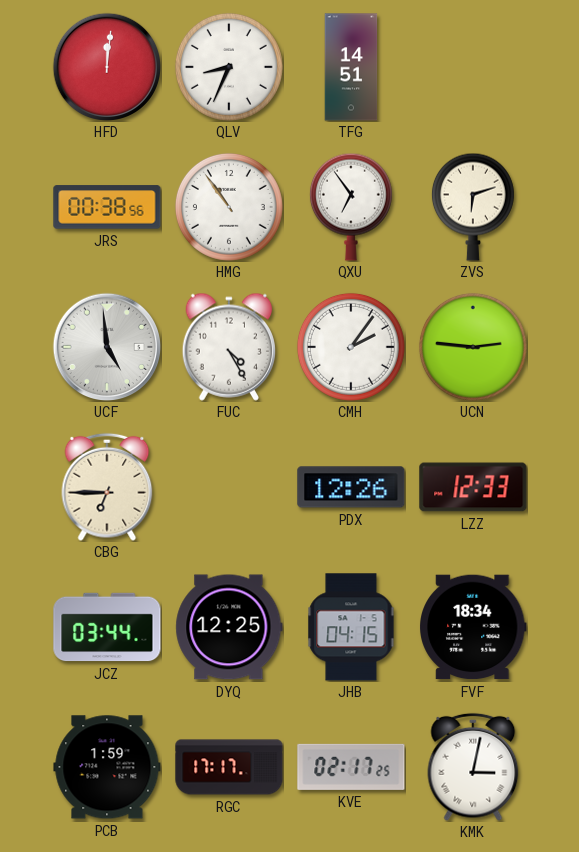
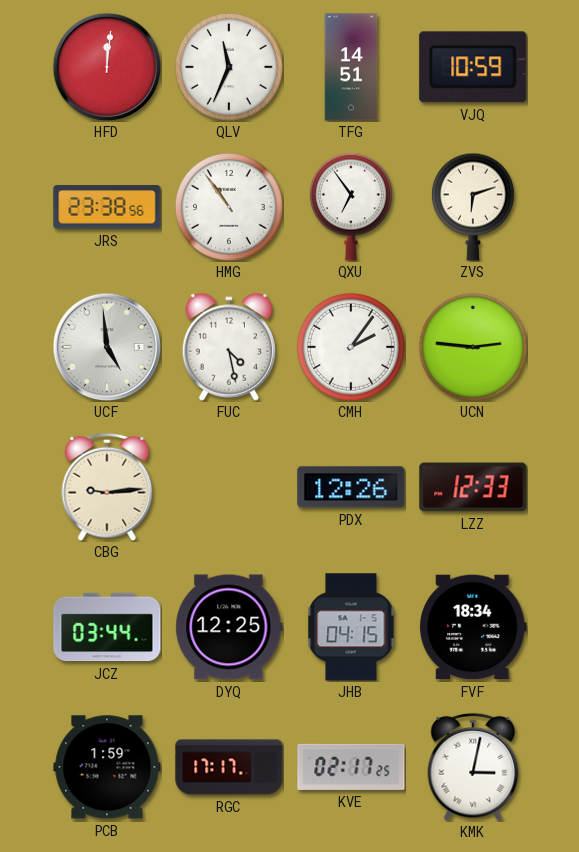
QLV: 8:34 -> 11:34 (229, 67)
VJQ: none -> 10:59 (473, 67)
JRS: 00:38 -> 23:38 (107, 207)
FUC: 4:25 -> 4:28 (228, 347)
CBG: 6:45 -> 9:14 (107, 487)
